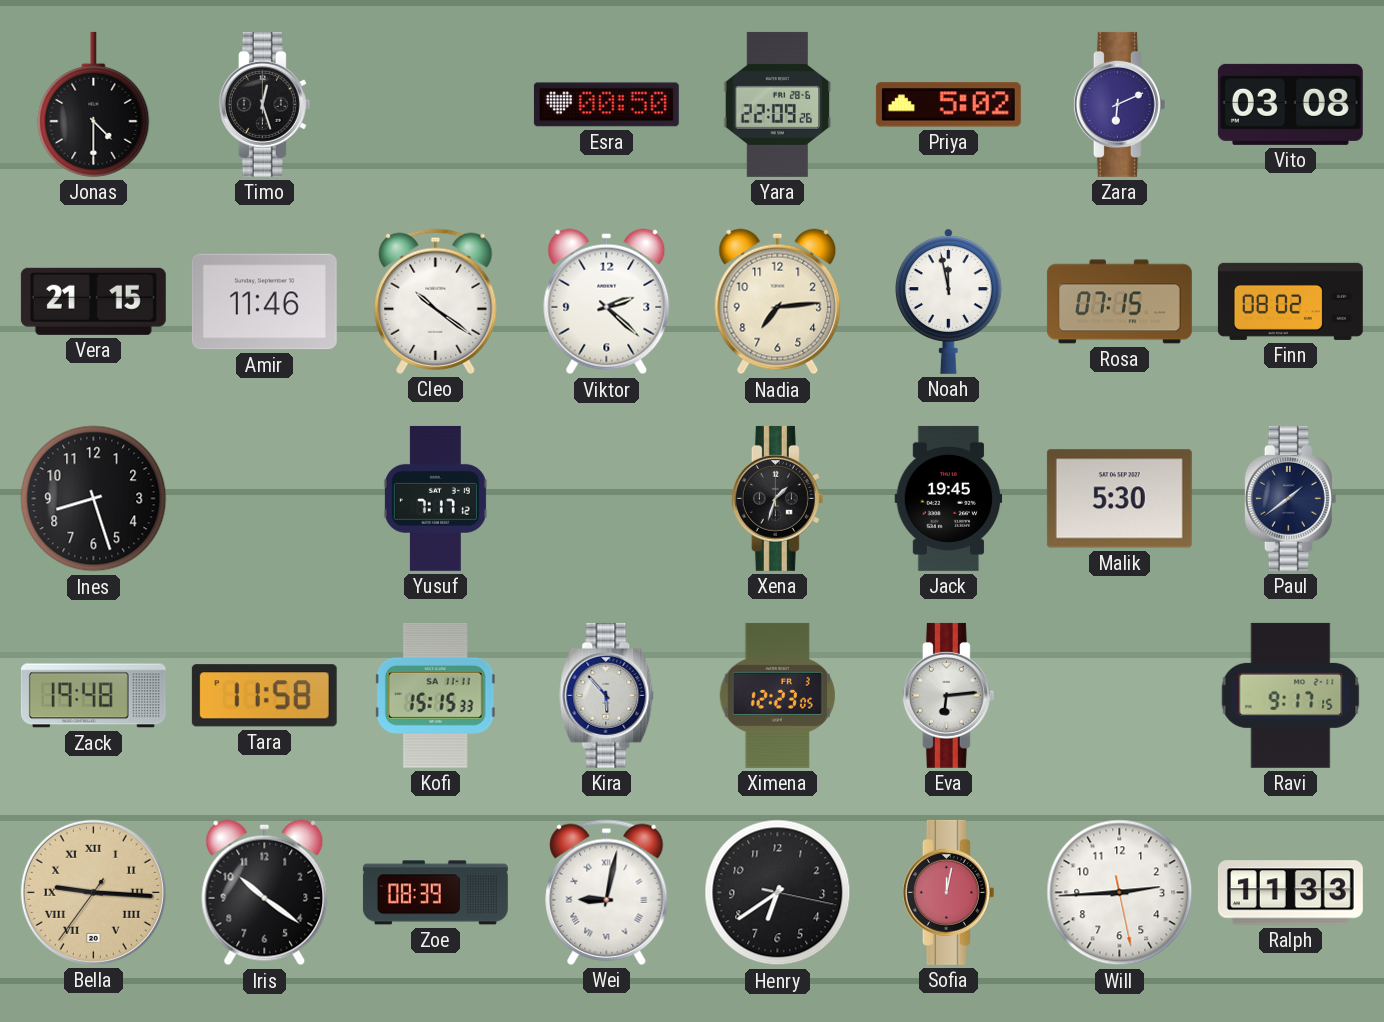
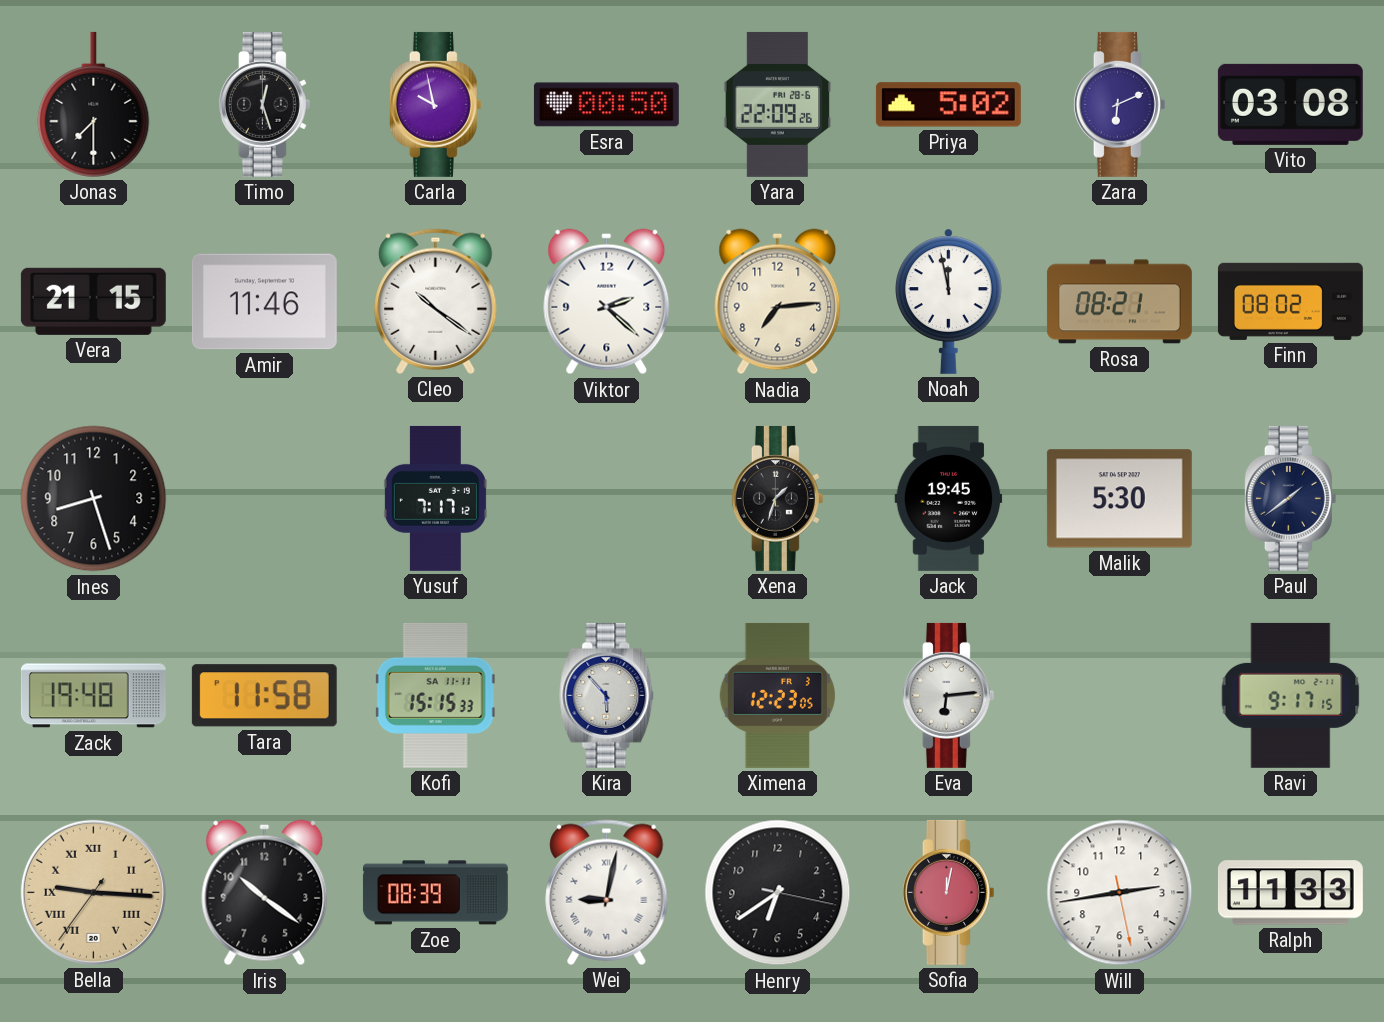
Jonas: 4:30 -> 7:30 (94, 104)
Carla: none -> 9:58 (435, 104)
Rosa: 07:15 -> 08:21 (1119, 302)
Will: 2:44 -> 2:43 (1120, 893)
